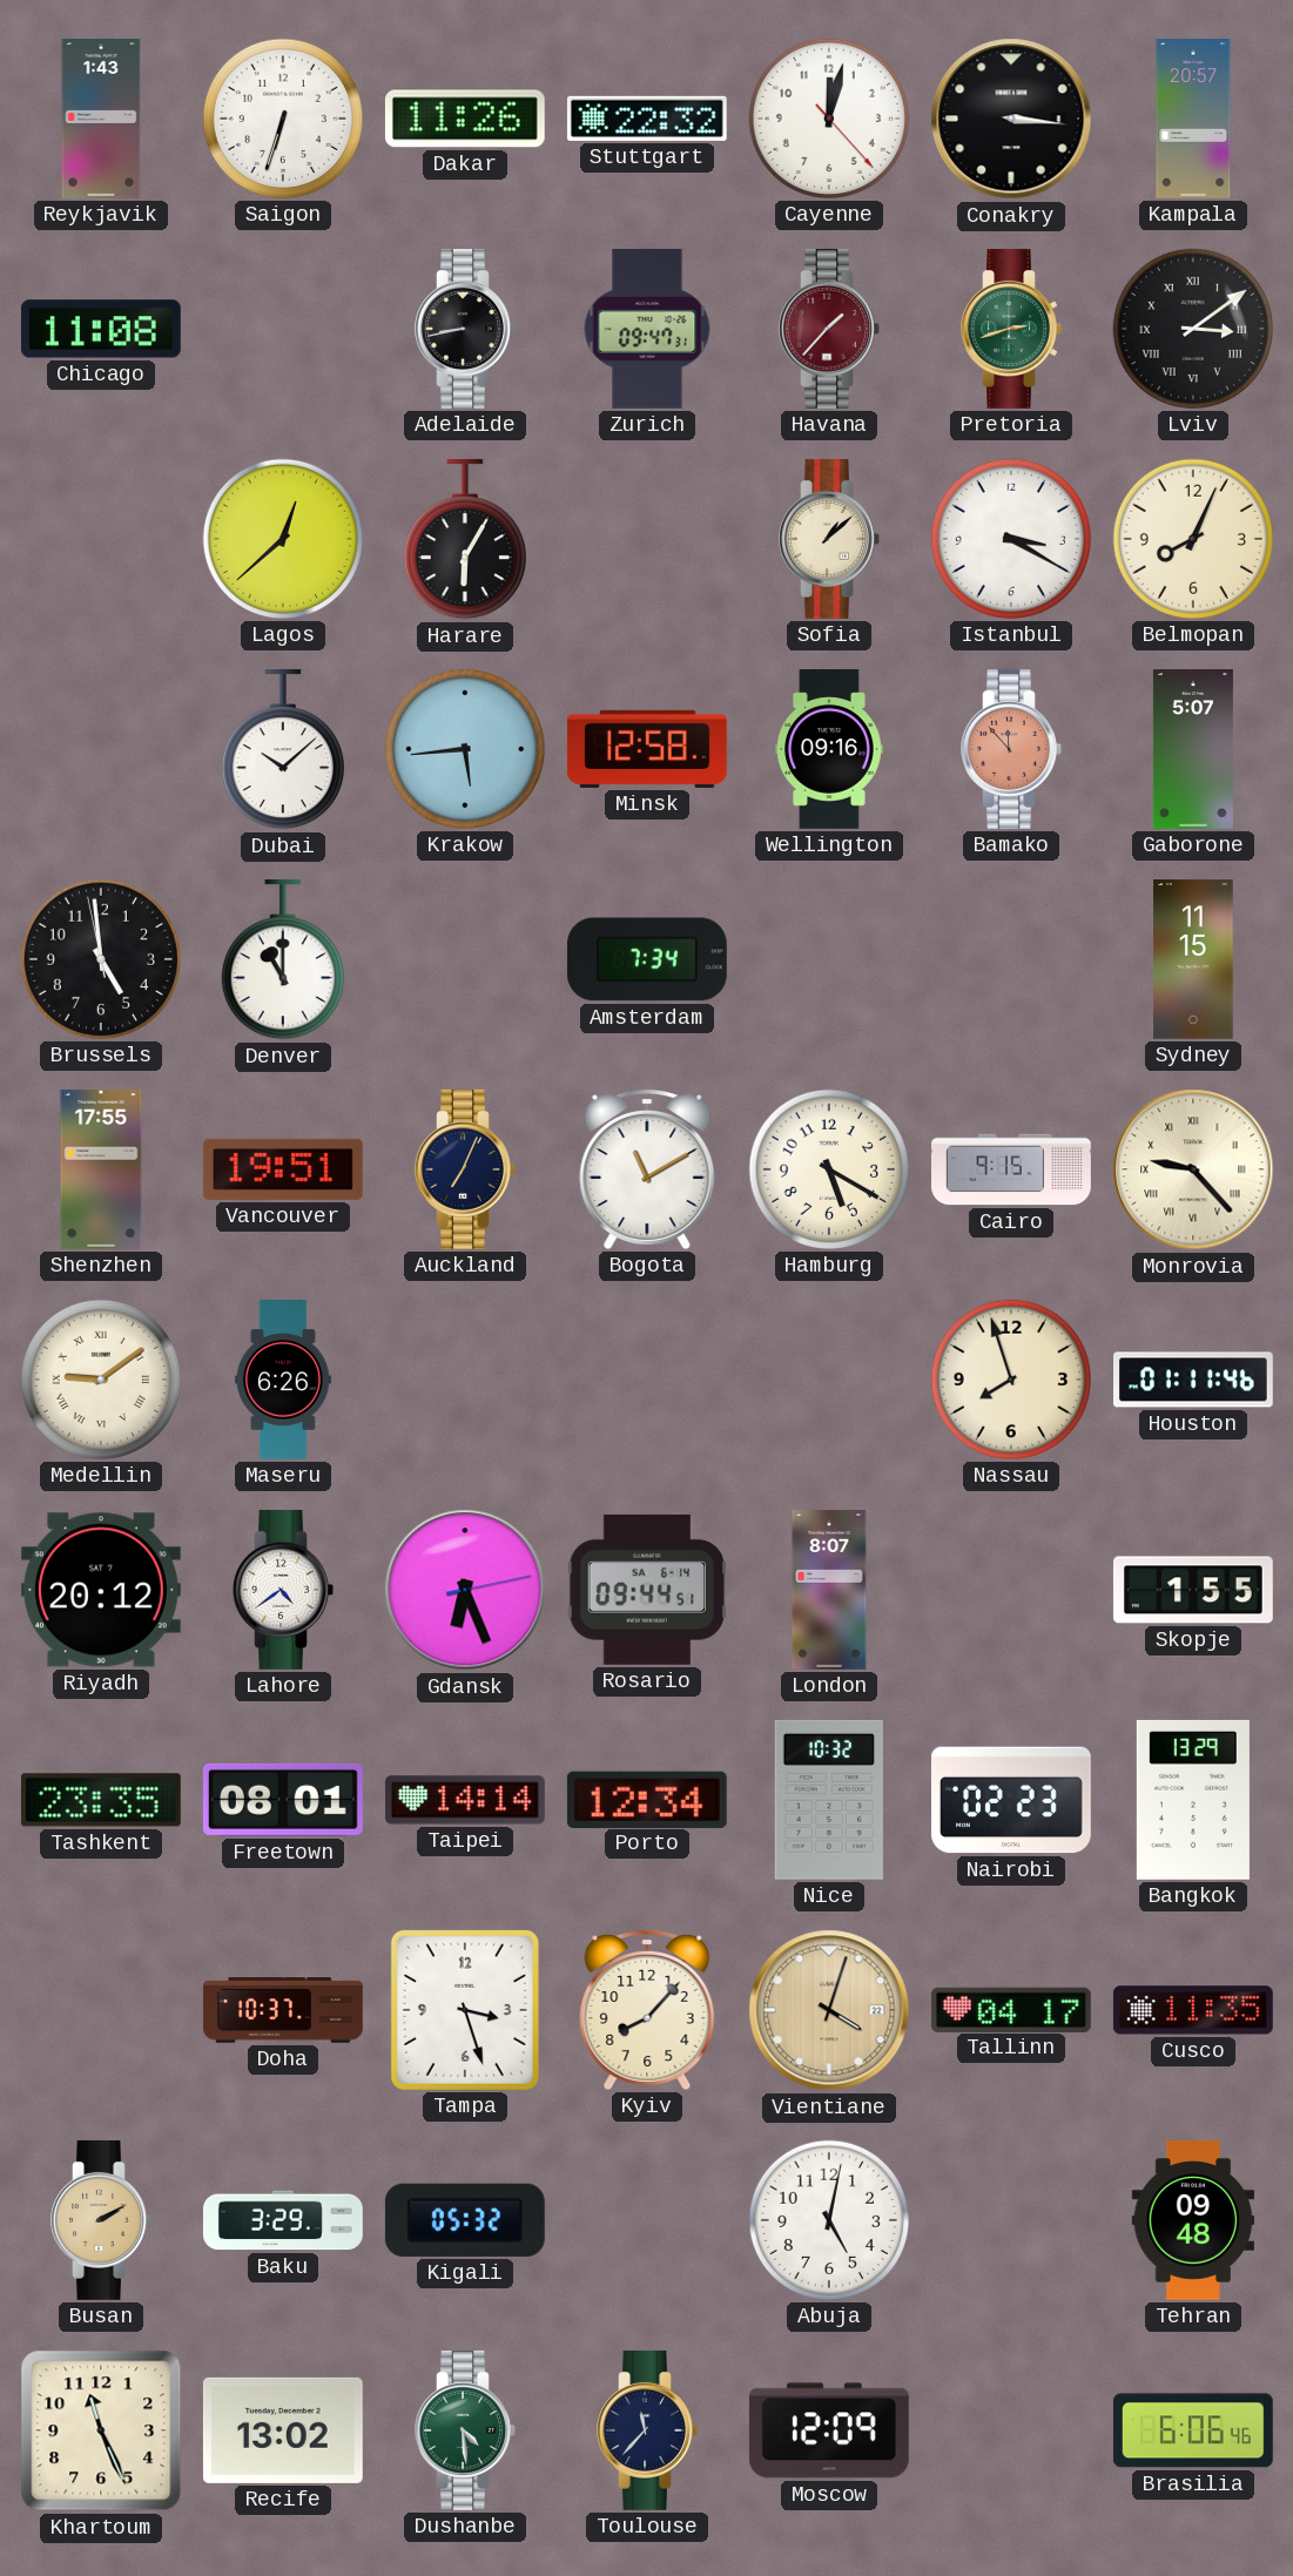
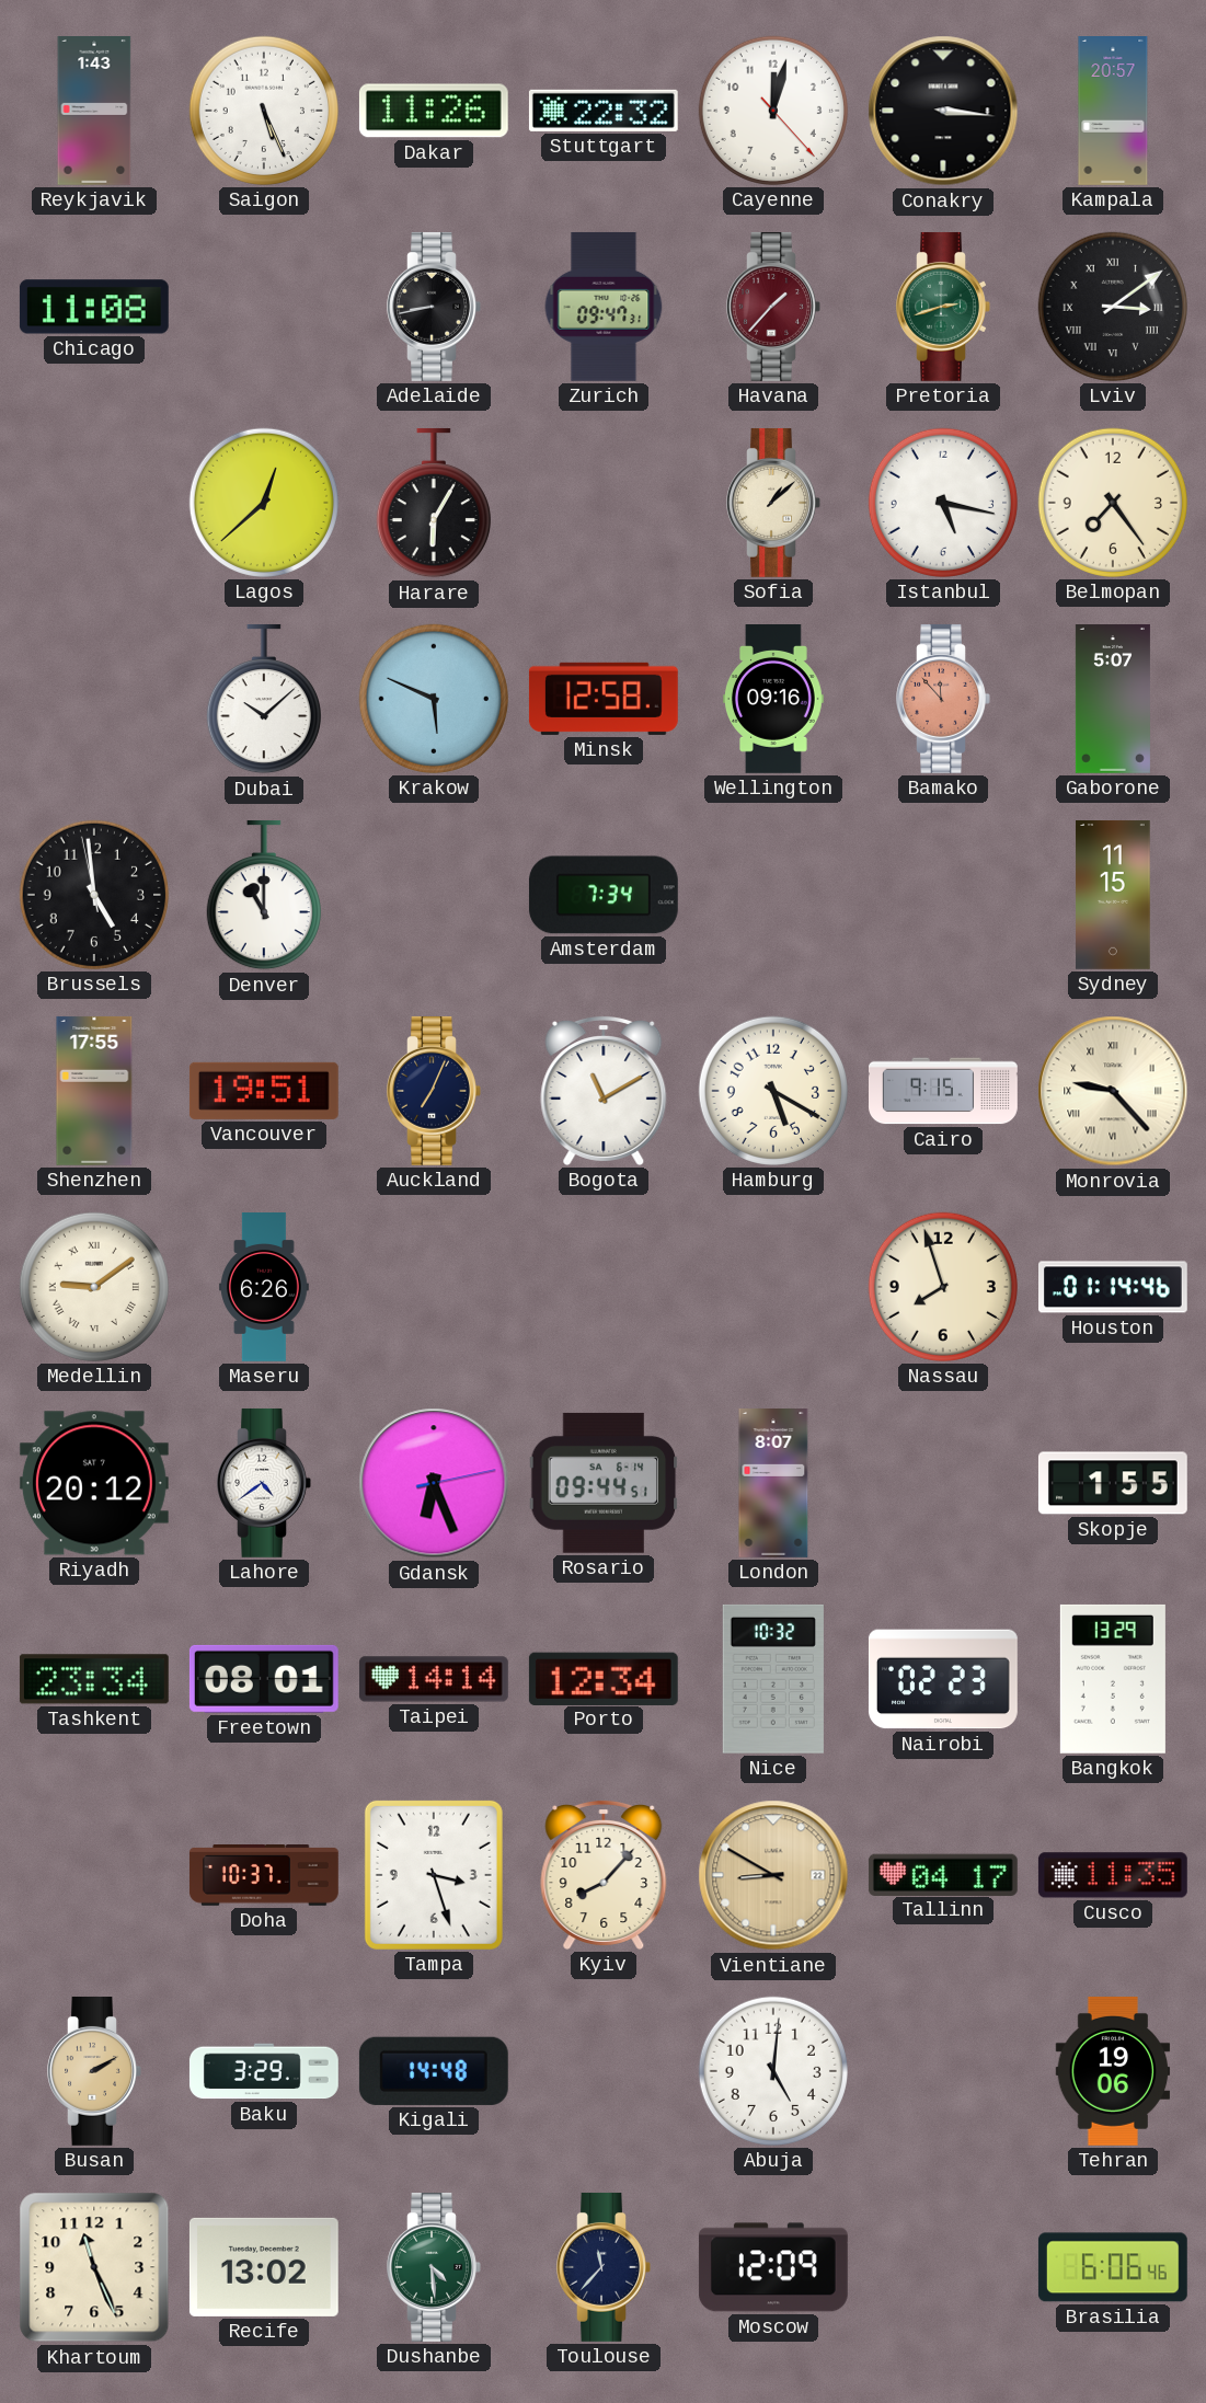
Saigon: 6:33 -> 5:26 (264, 111)
Istanbul: 3:20 -> 5:17 (943, 503)
Belmopan: 8:04 -> 7:24 (1113, 503)
Krakow: 5:44 -> 5:49 (434, 699)
Houston: 01:11 -> 01:14 (1114, 1287)
Tashkent: 23:35 -> 23:34 (94, 1679)
Vientiane: 4:03 -> 8:50 (773, 1875)
Kigali: 05:32 -> 14:48 (434, 2071)
Abuja: 5:02 -> 5:01 (773, 2071)
Tehran: 09:48 -> 19:06 (1113, 2071)
